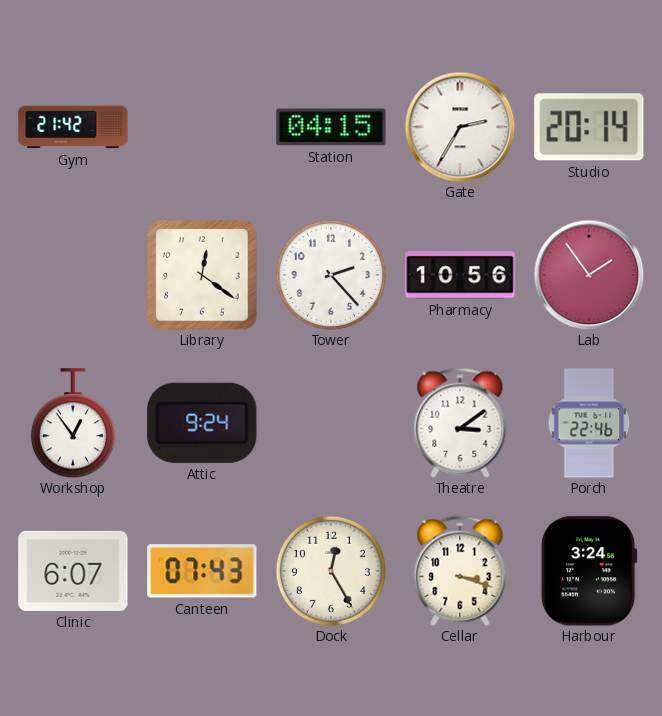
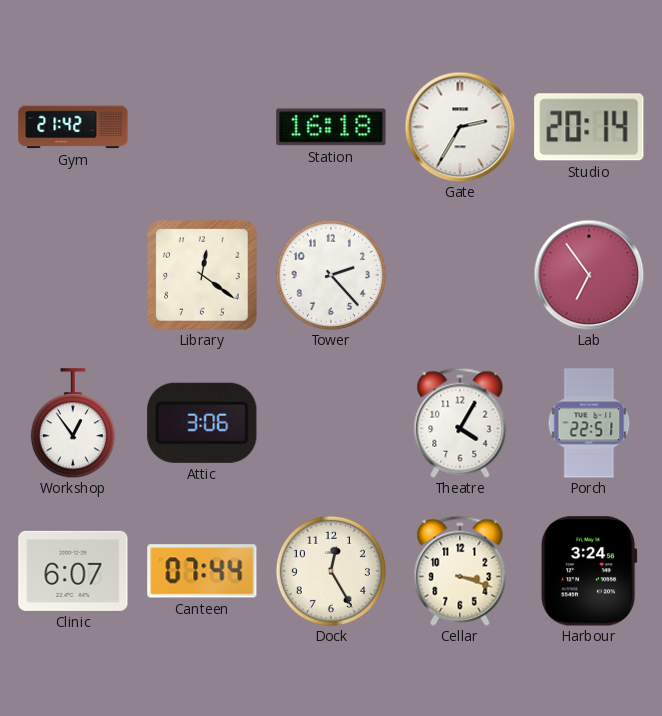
Station: 04:15 -> 16:18 (331, 127)
Pharmacy: 10:56 -> none (460, 275)
Lab: 1:54 -> 6:54 (589, 275)
Attic: 9:24 -> 3:06 (202, 423)
Theatre: 3:09 -> 4:05 (460, 423)
Porch: 22:46 -> 22:51 (589, 423)
Canteen: 07:43 -> 07:44 (202, 571)
